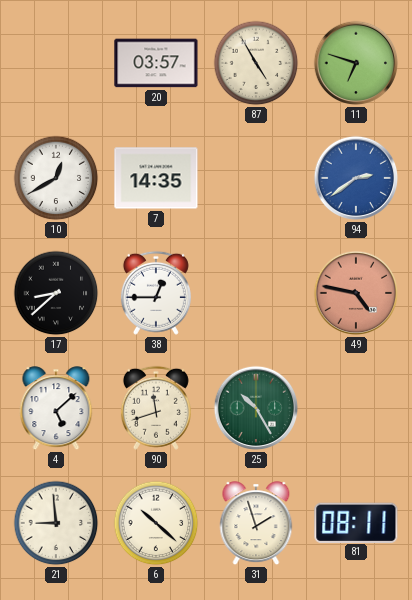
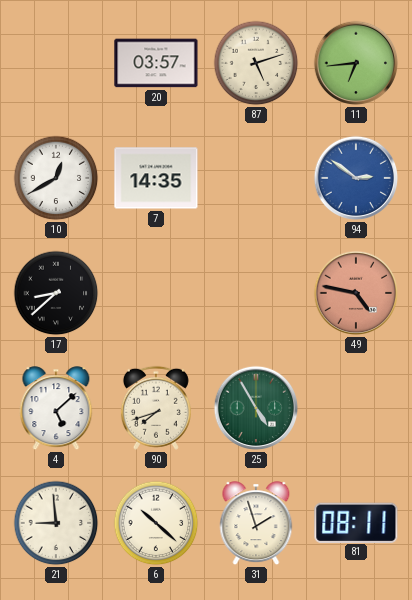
87: 4:55 -> 5:12 (256, 63)
11: 6:48 -> 6:44 (356, 63)
94: 2:39 -> 2:51 (356, 178)
38: 12:45 -> none (156, 293)
90: 11:42 -> 7:42 (156, 408)
25: 10:25 -> 4:55 (256, 408)
